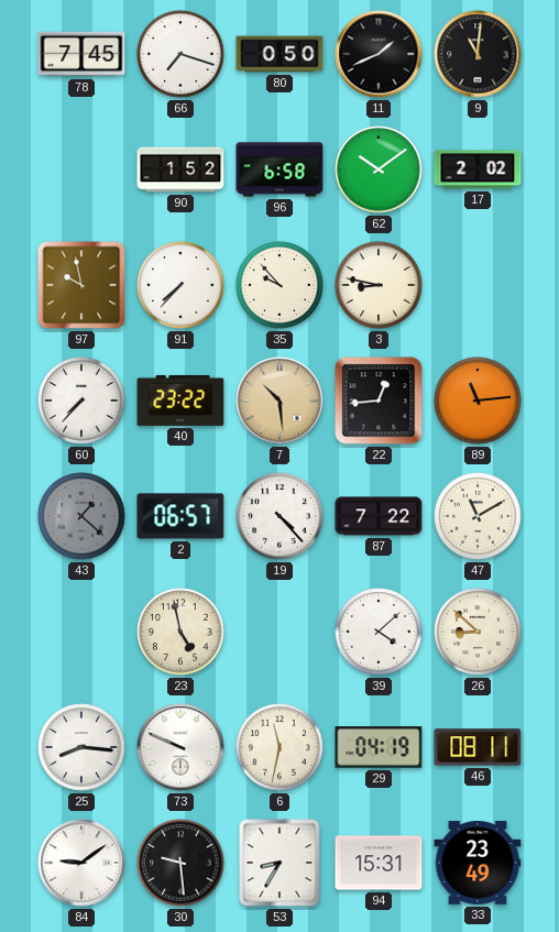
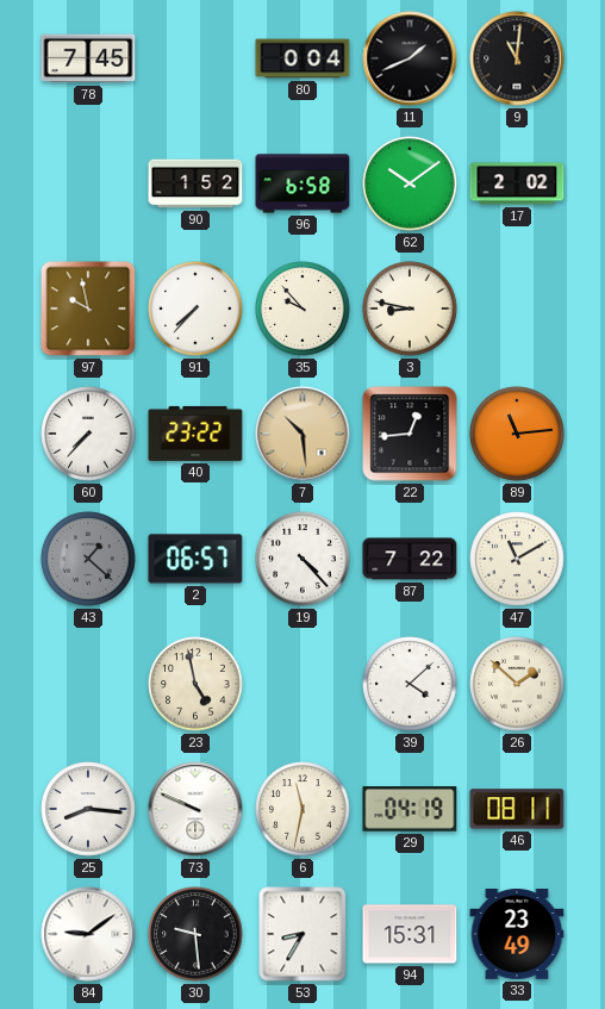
66: 7:18 -> none (180, 54)
80: 0:50 -> 0:04 (302, 58)
26: 8:52 -> 1:52 (517, 684)
